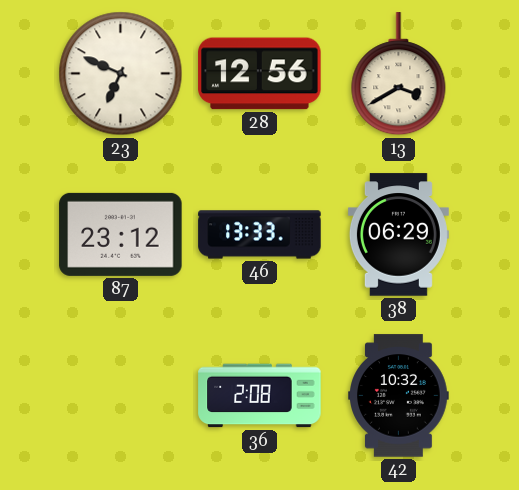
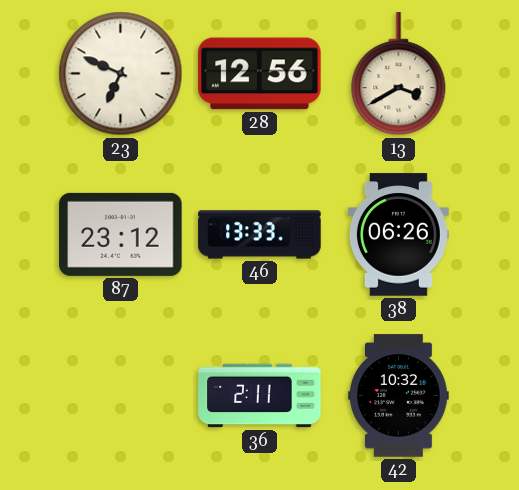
38: 06:29 -> 06:26 (398, 235)
36: 2:08 -> 2:11 (260, 396)
